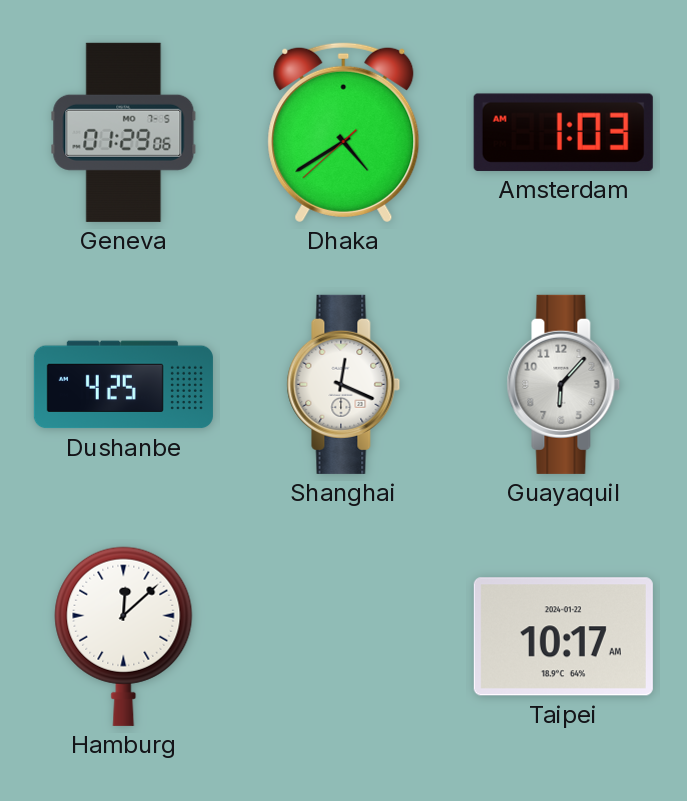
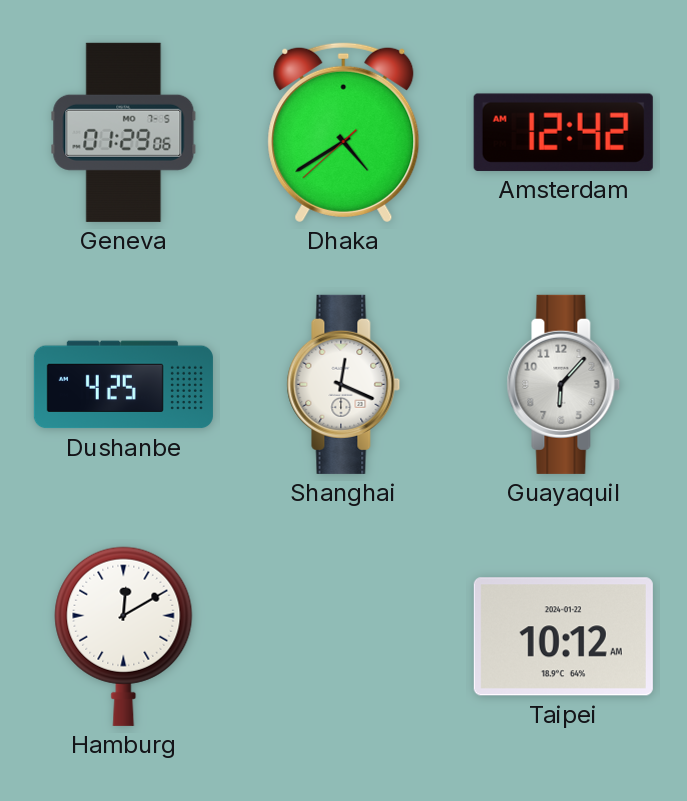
Amsterdam: 1:03 -> 12:42 (563, 132)
Hamburg: 12:08 -> 12:10 (124, 636)
Taipei: 10:17 -> 10:12 (563, 637)
